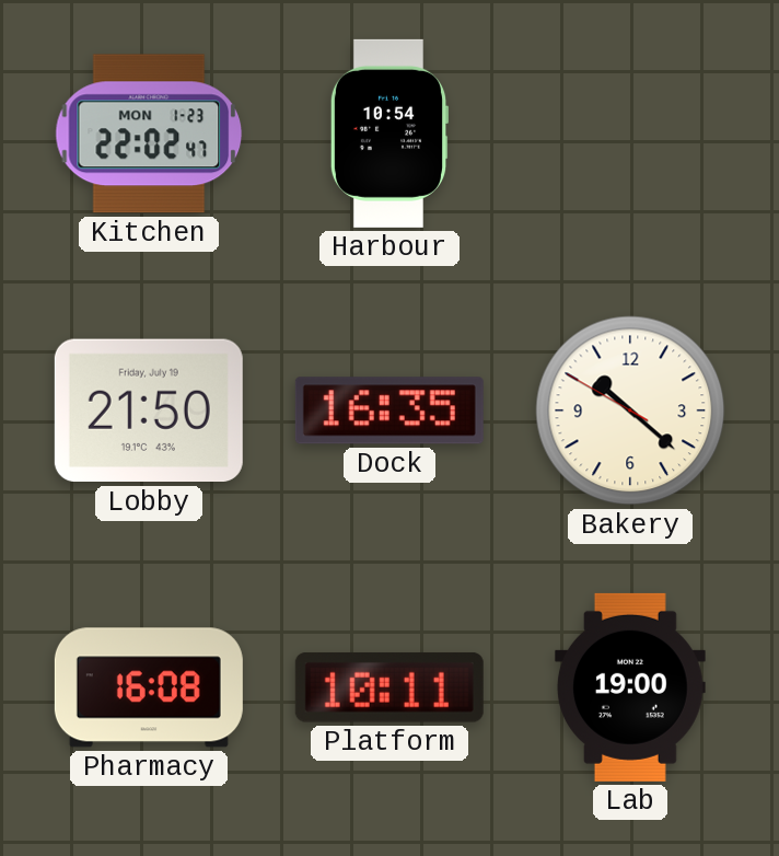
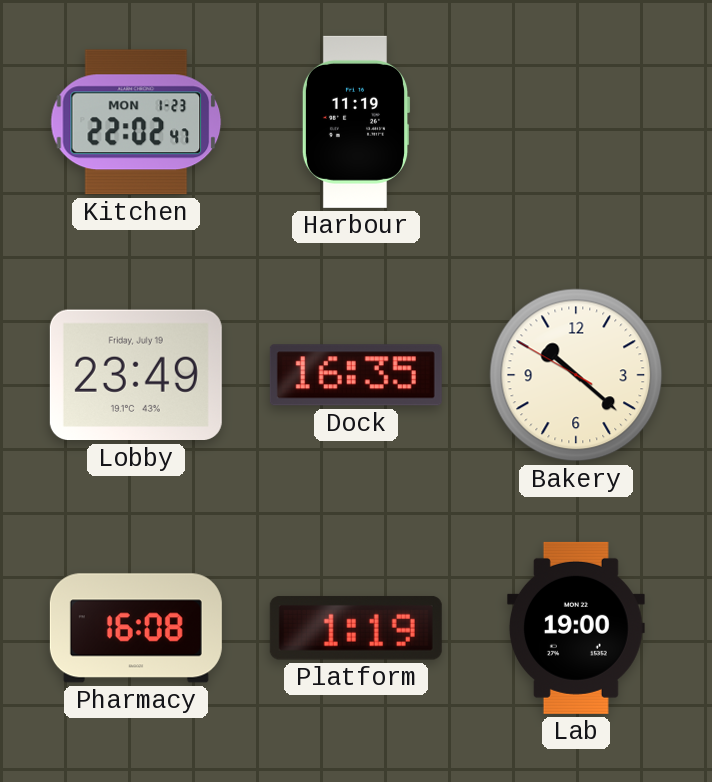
Harbour: 10:54 -> 11:19 (356, 122)
Lobby: 21:50 -> 23:49 (136, 375)
Platform: 10:11 -> 1:19 (356, 628)
